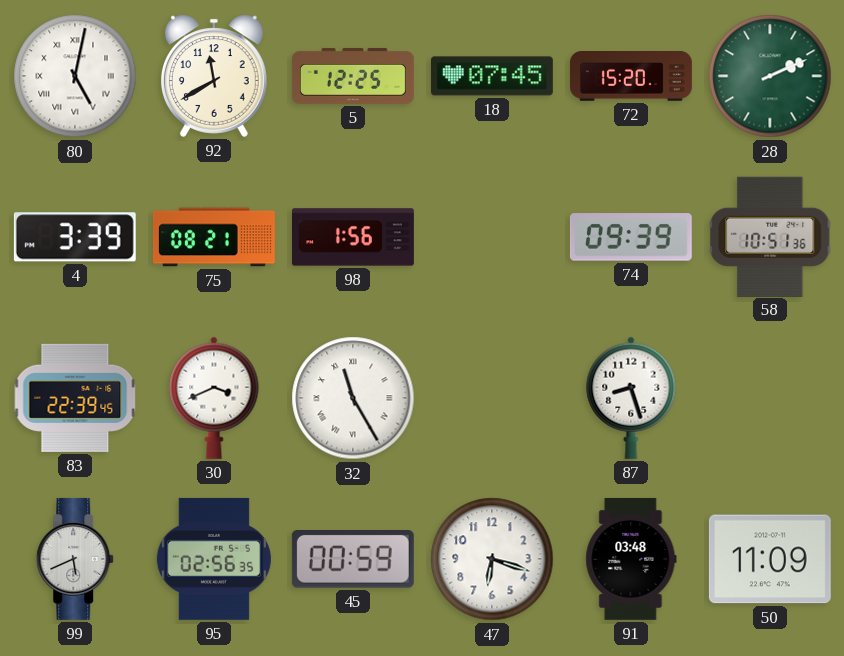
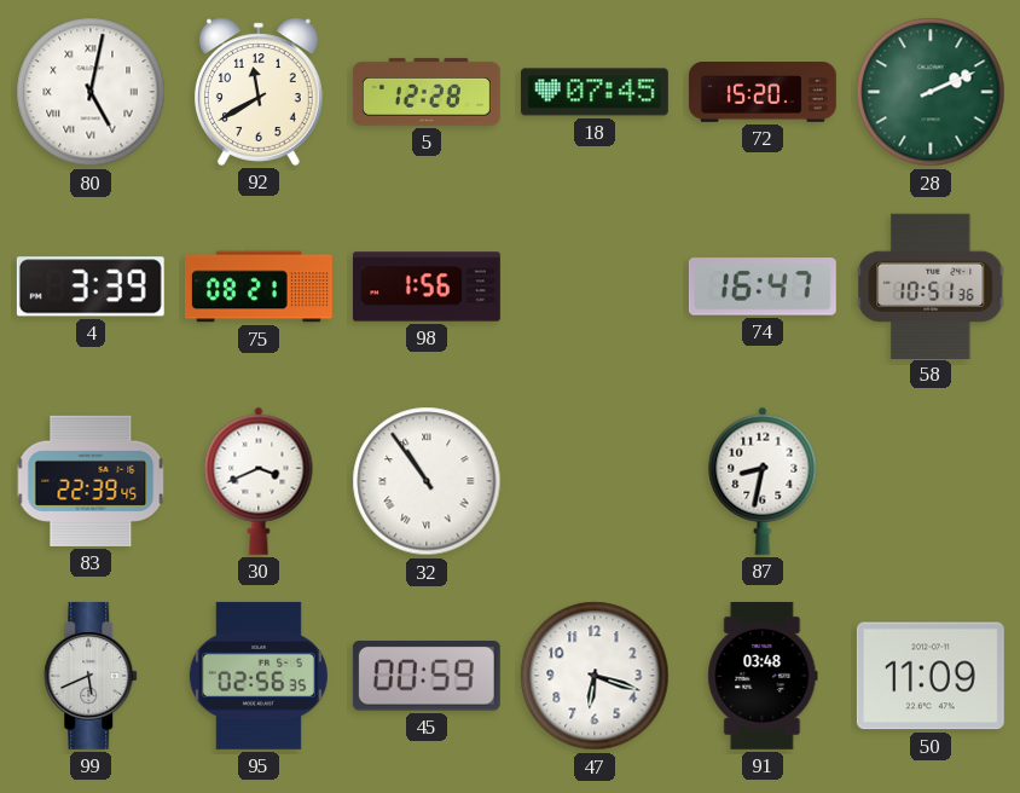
5: 12:25 -> 12:28 (427, 92)
74: 09:39 -> 16:47 (763, 286)
32: 11:25 -> 10:54 (427, 481)
87: 8:27 -> 8:32 (763, 481)
